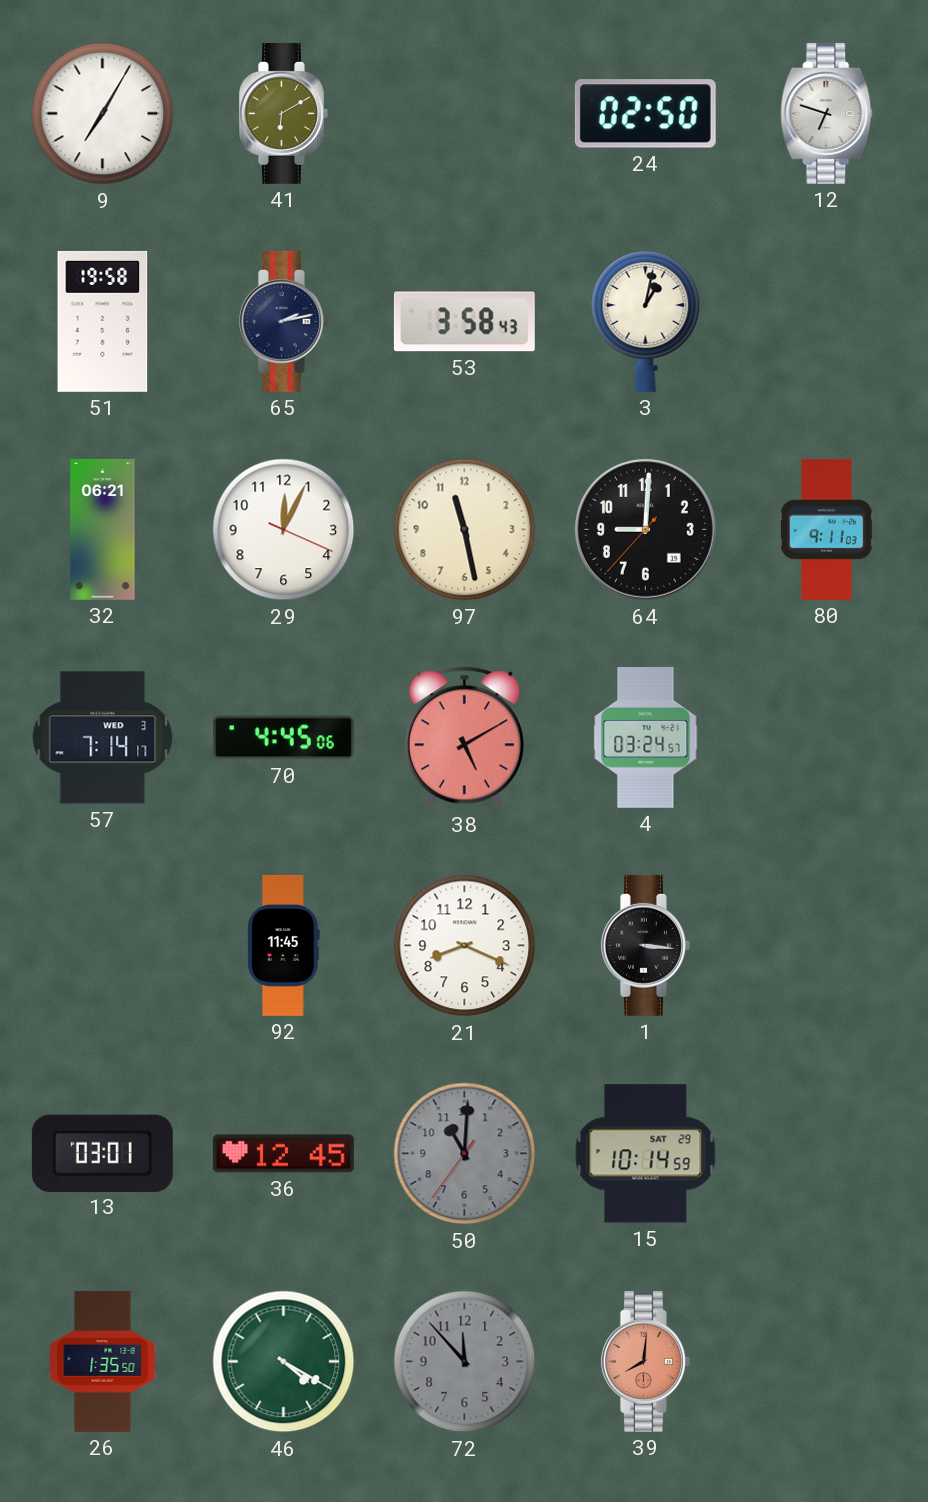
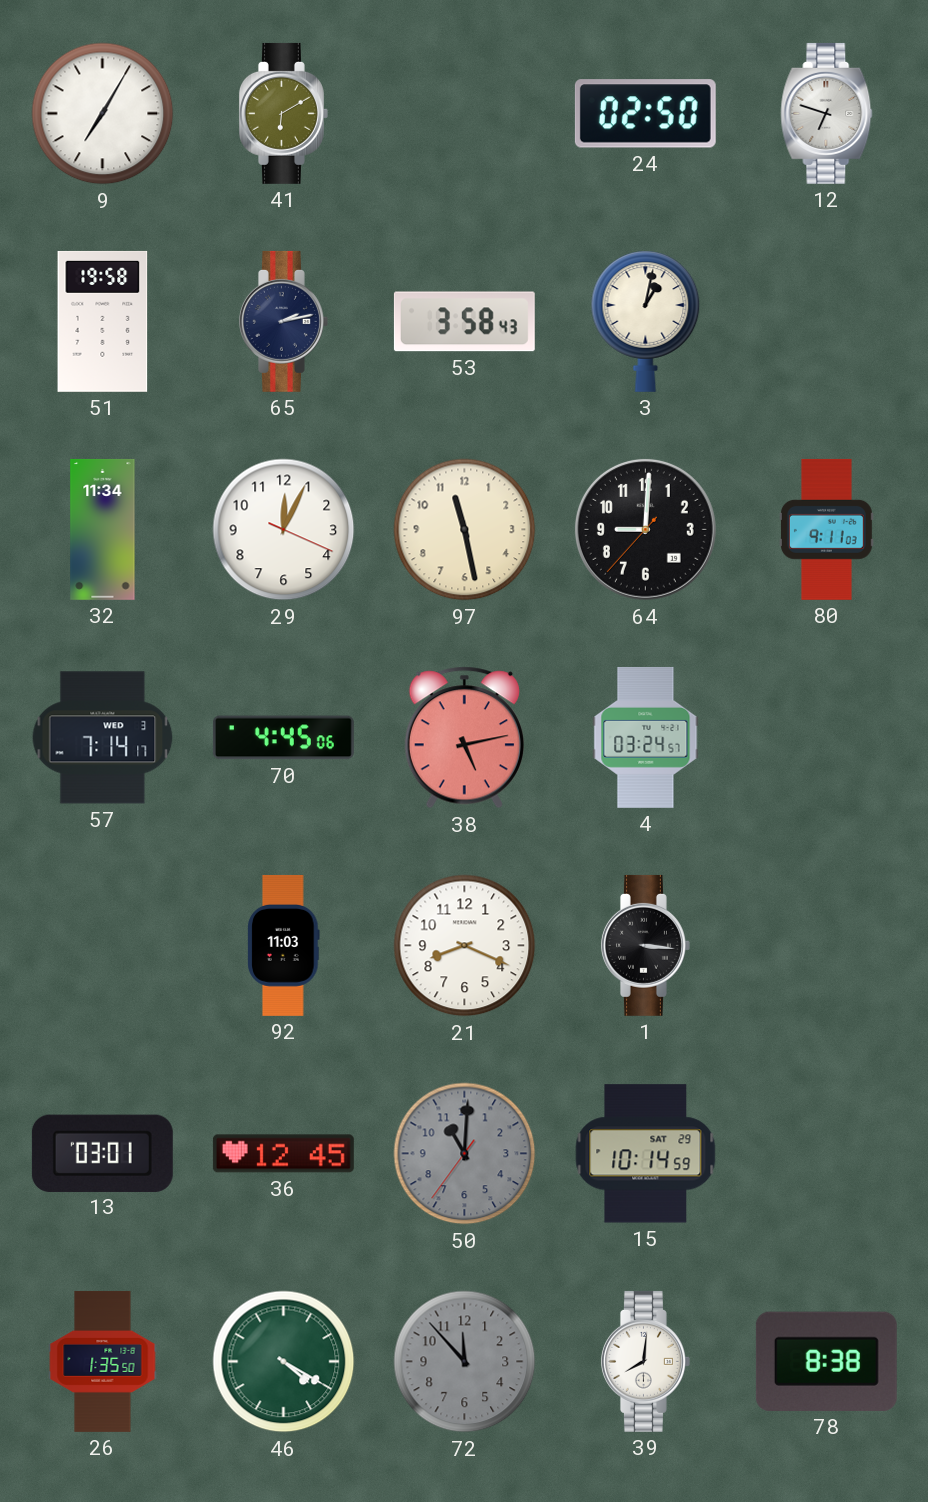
32: 06:21 -> 11:34 (103, 529)
38: 5:10 -> 5:13 (464, 738)
92: 11:45 -> 11:03 (284, 945)
39 dial: salmon -> white (645, 1361)
78: none -> 8:38 (826, 1361)
